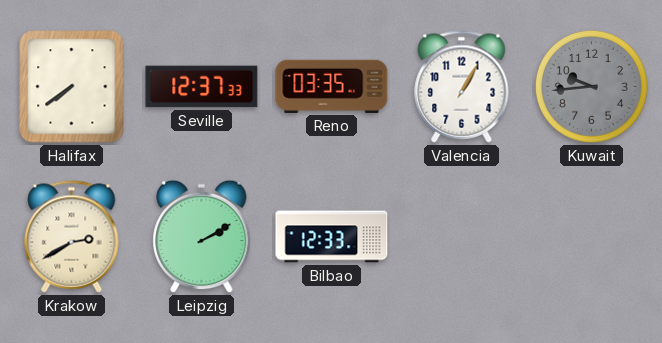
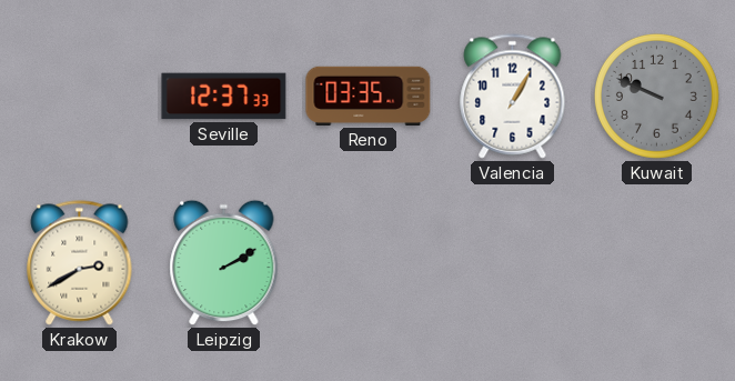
Halifax: 7:39 -> none (72, 87)
Kuwait: 9:44 -> 9:49 (656, 96)
Bilbao: 12:33 -> none (332, 237)
